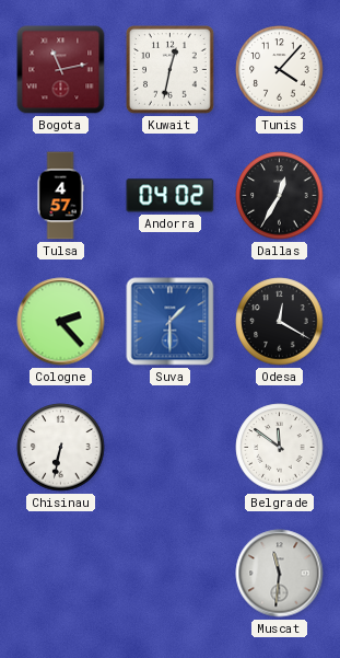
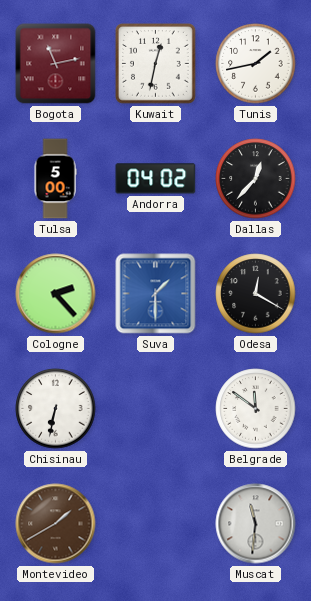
Tunis: 4:07 -> 1:43 (256, 64)
Tulsa: 4:57 -> 5:00 (55, 179)
Dallas: 12:35 -> 12:37 (256, 179)
Montevideo: none -> 1:40 (56, 524)
